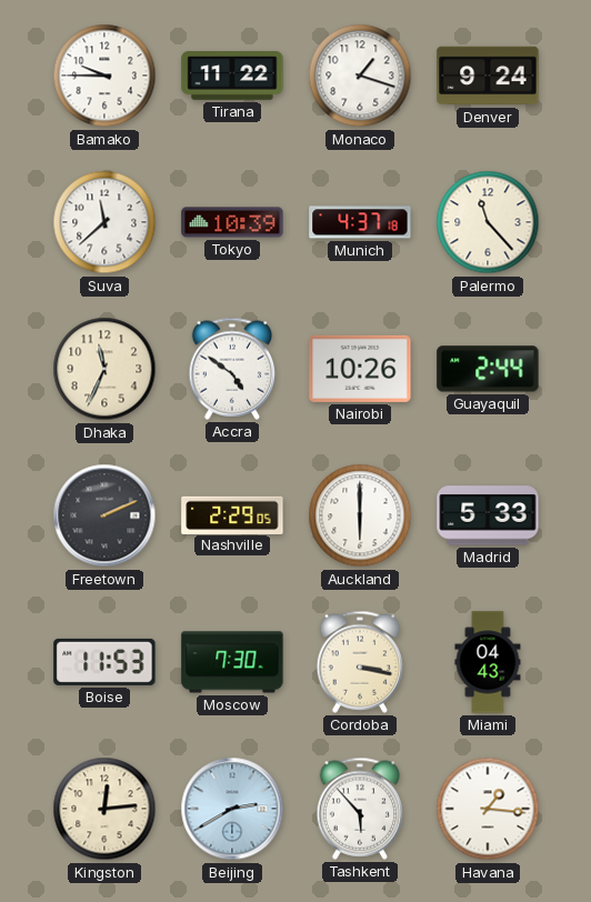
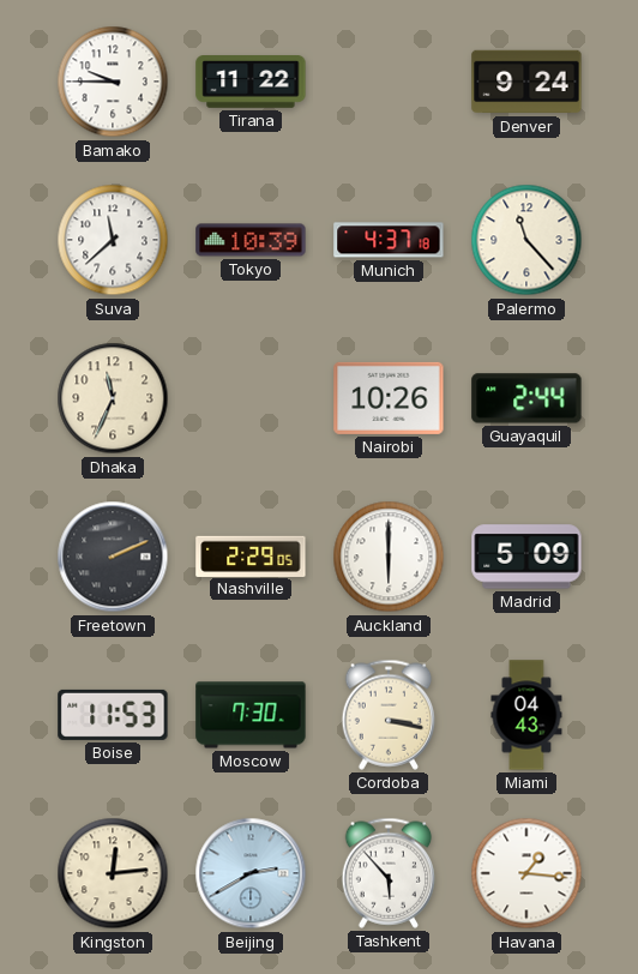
Monaco: 1:18 -> none (360, 76)
Accra: 4:51 -> none (232, 369)
Madrid: 5:33 -> 5:09 (526, 557)
